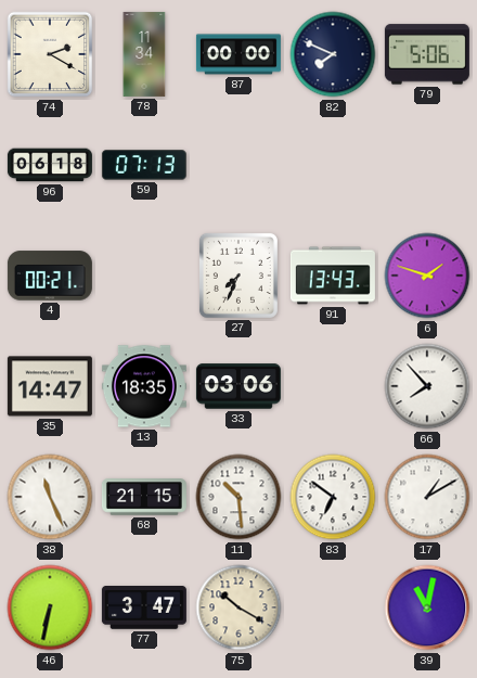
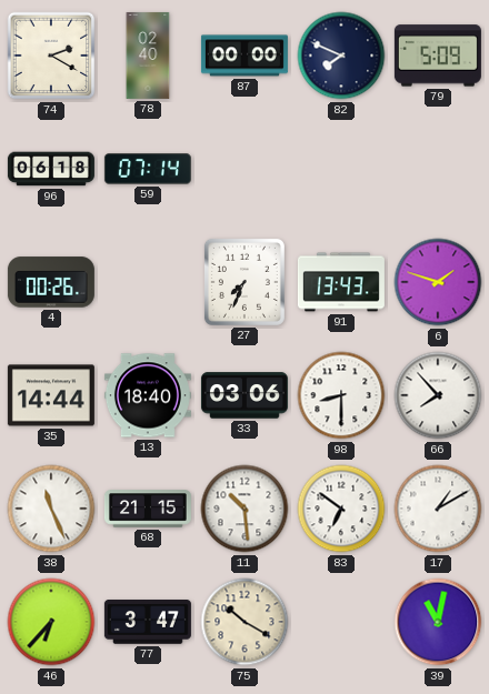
78: 11:34 -> 02:40 (148, 56)
79: 5:06 -> 5:09 (438, 56)
59: 07:13 -> 07:14 (148, 169)
4: 00:21 -> 00:26 (51, 282)
35: 14:47 -> 14:44 (51, 395)
13: 18:35 -> 18:40 (148, 395)
98: none -> 8:30 (341, 395)
46: 6:32 -> 6:37 (51, 622)
